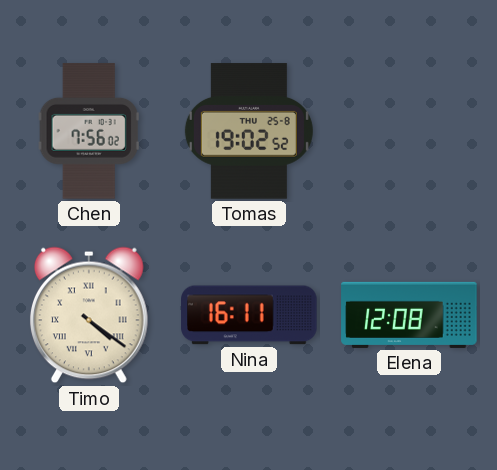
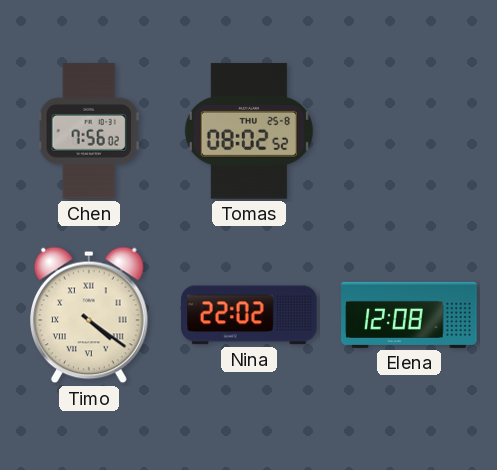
Tomas: 19:02 -> 08:02 (249, 131)
Nina: 16:11 -> 22:02 (249, 315)
